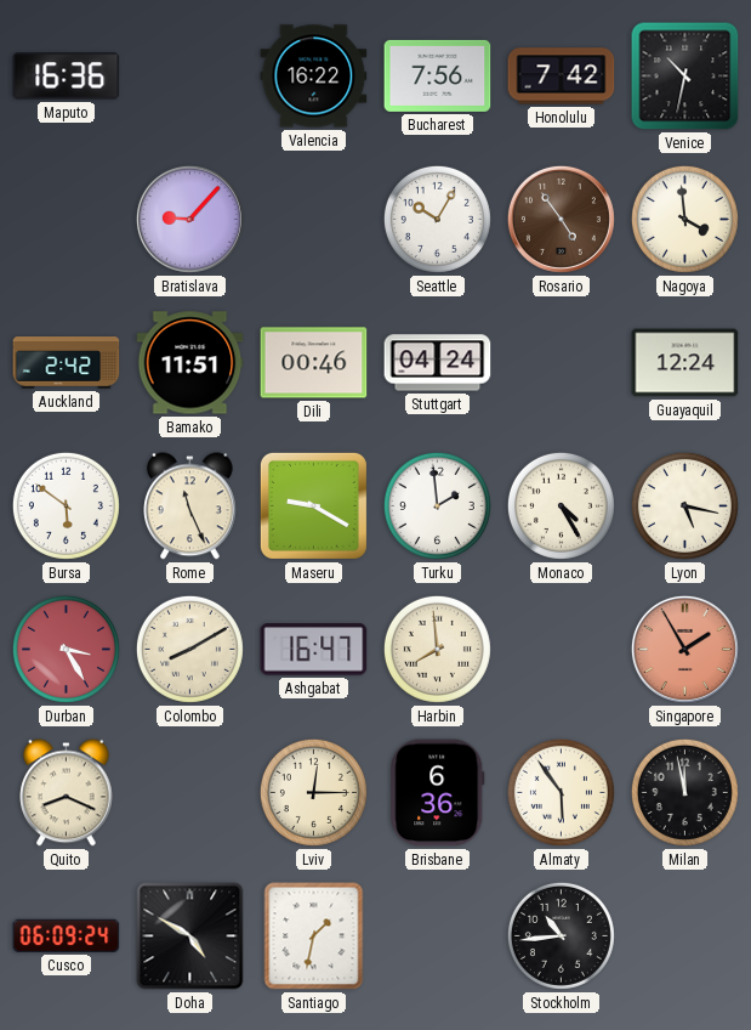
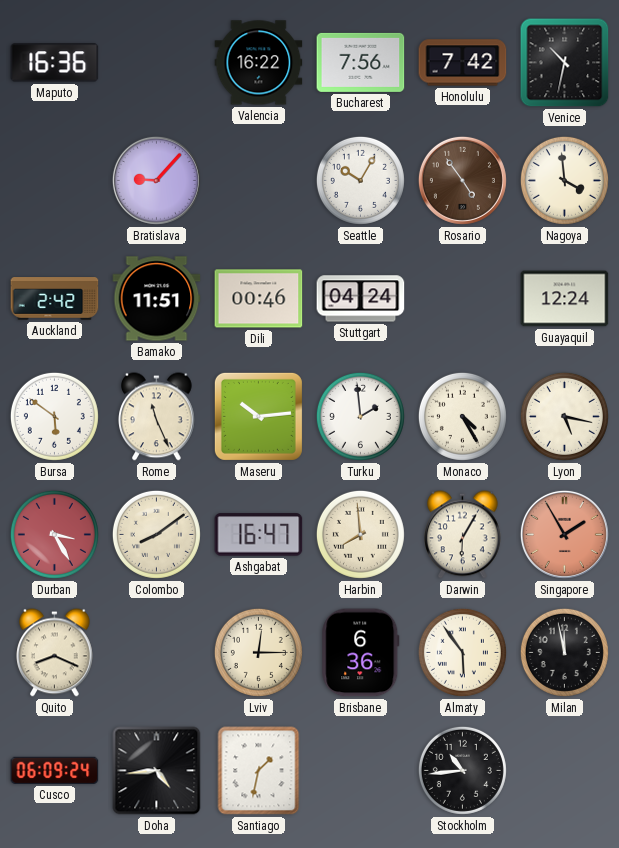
Maseru: 9:20 -> 10:14 (258, 416)
Colombo: 8:10 -> 8:09 (156, 534)
Darwin: none -> 6:05 (463, 535)
Doha: 4:50 -> 4:44 (157, 771)
